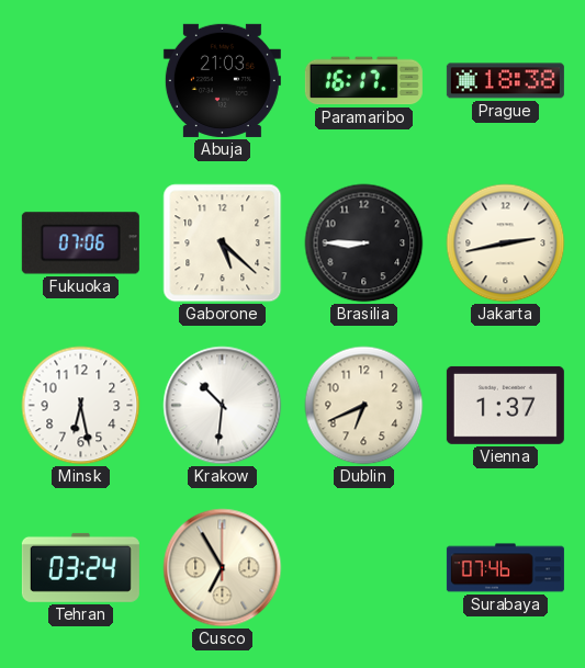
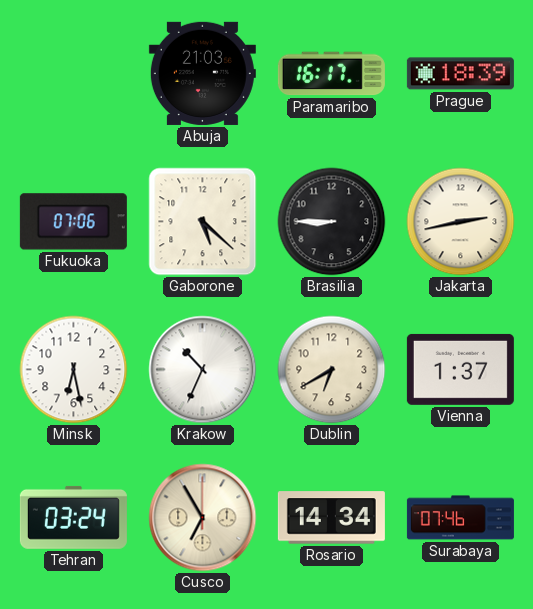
Prague: 18:38 -> 18:39 (460, 74)
Krakow: 10:31 -> 10:34 (203, 370)
Dublin: 6:41 -> 6:40 (332, 370)
Rosario: none -> 14:34 (331, 518)
